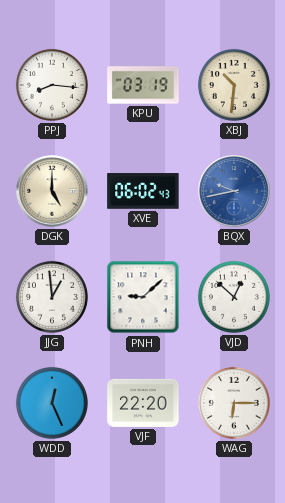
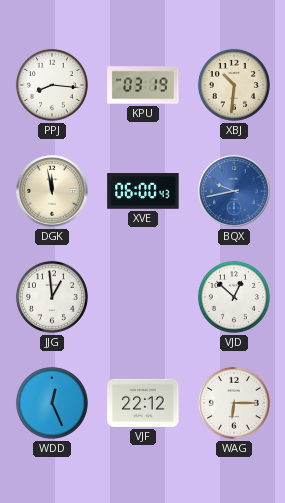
DGK: 5:00 -> 11:58 (52, 191)
XVE: 06:02 -> 06:00 (143, 191)
PNH: 9:08 -> none (143, 297)
VJF: 22:20 -> 22:12 (143, 403)
